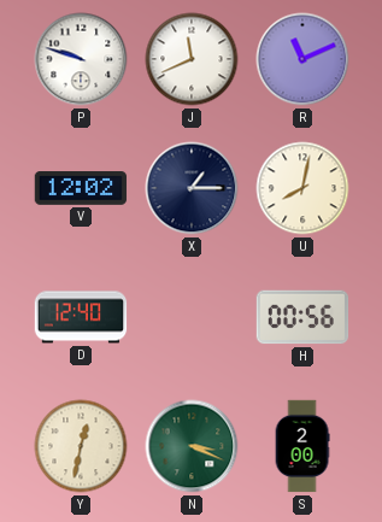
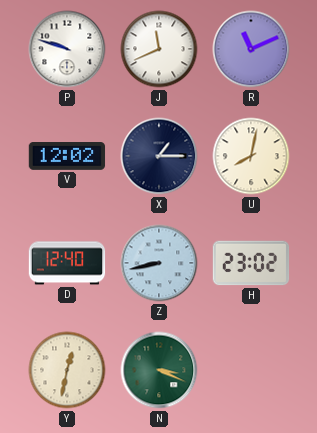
Z: none -> 8:43 (159, 263)
H: 00:56 -> 23:02 (251, 263)
S: 2:00 -> none (302, 446)
